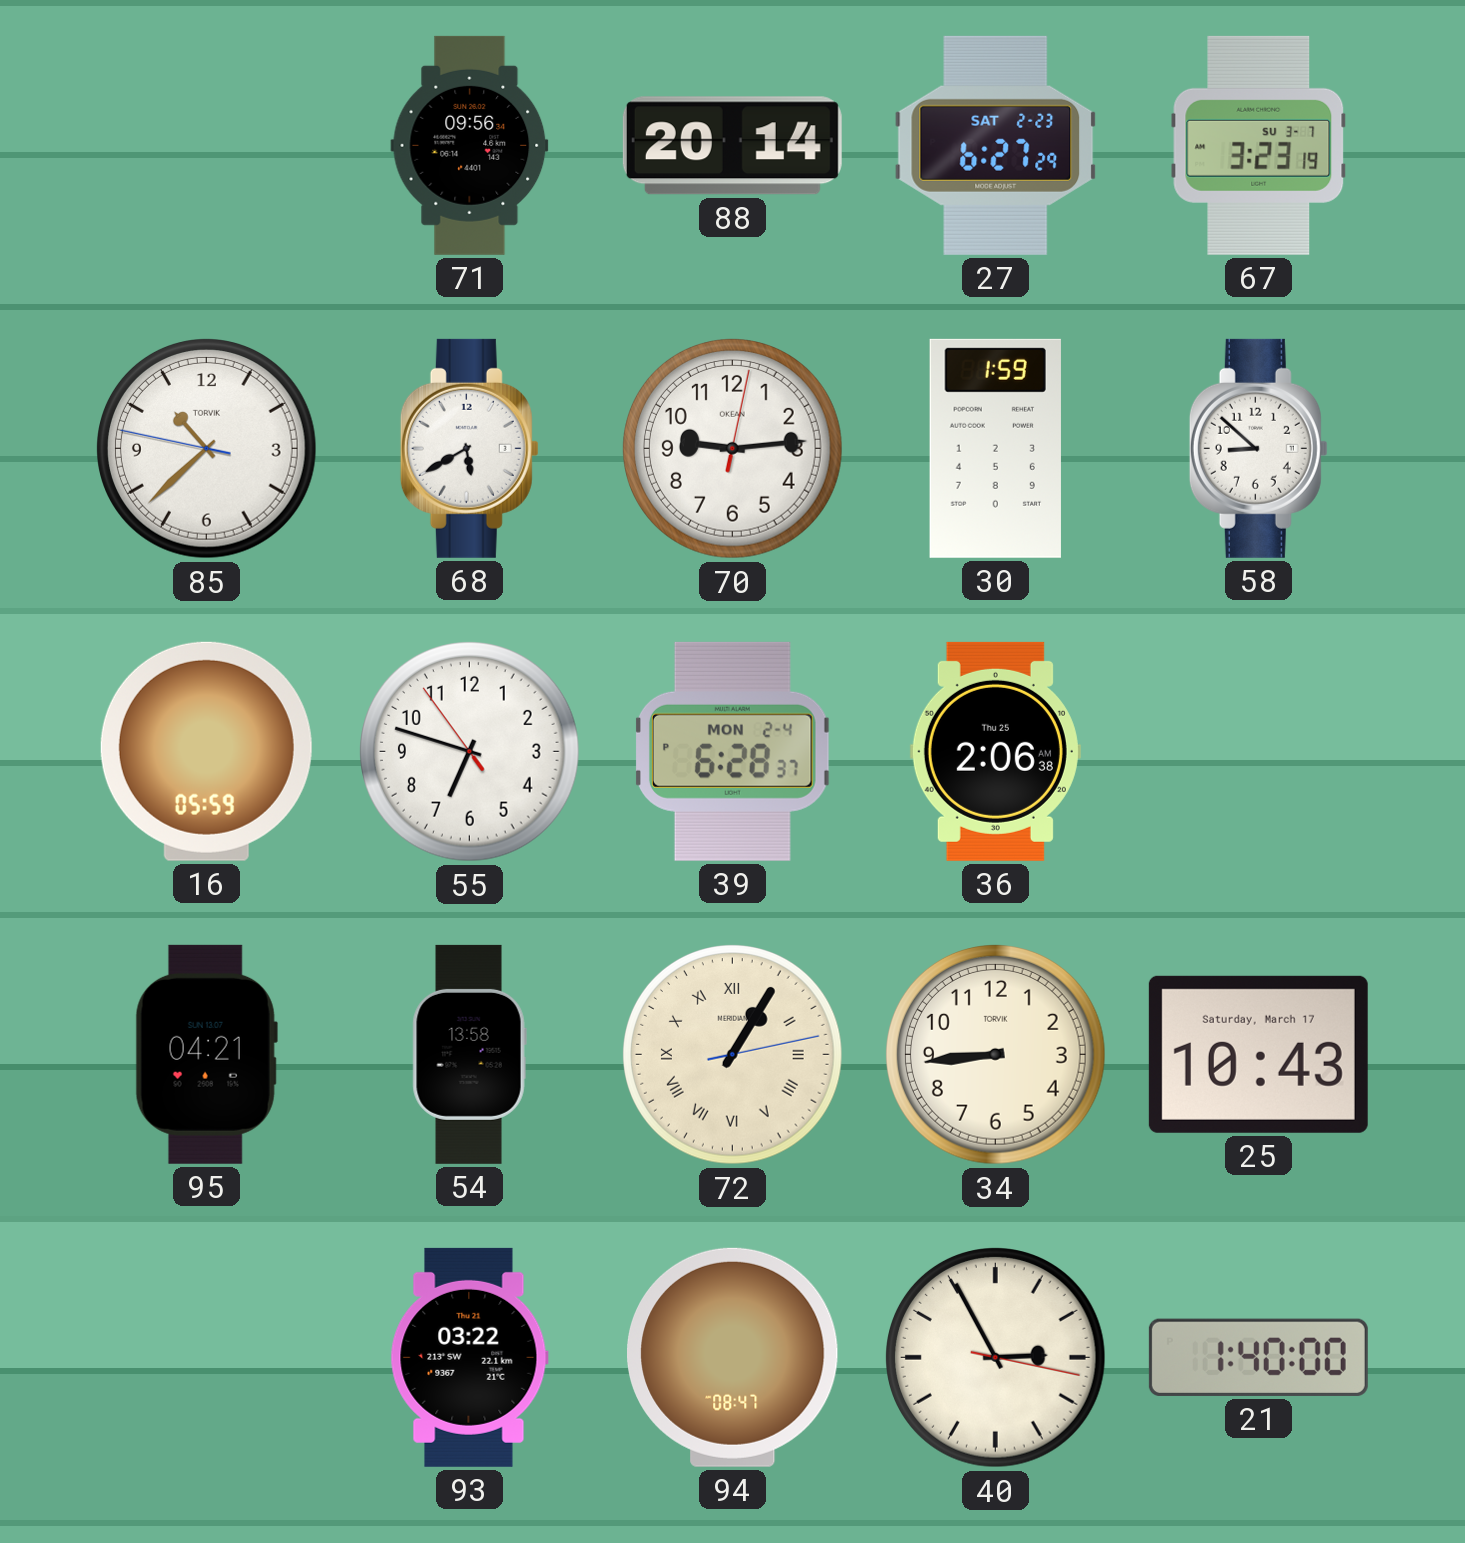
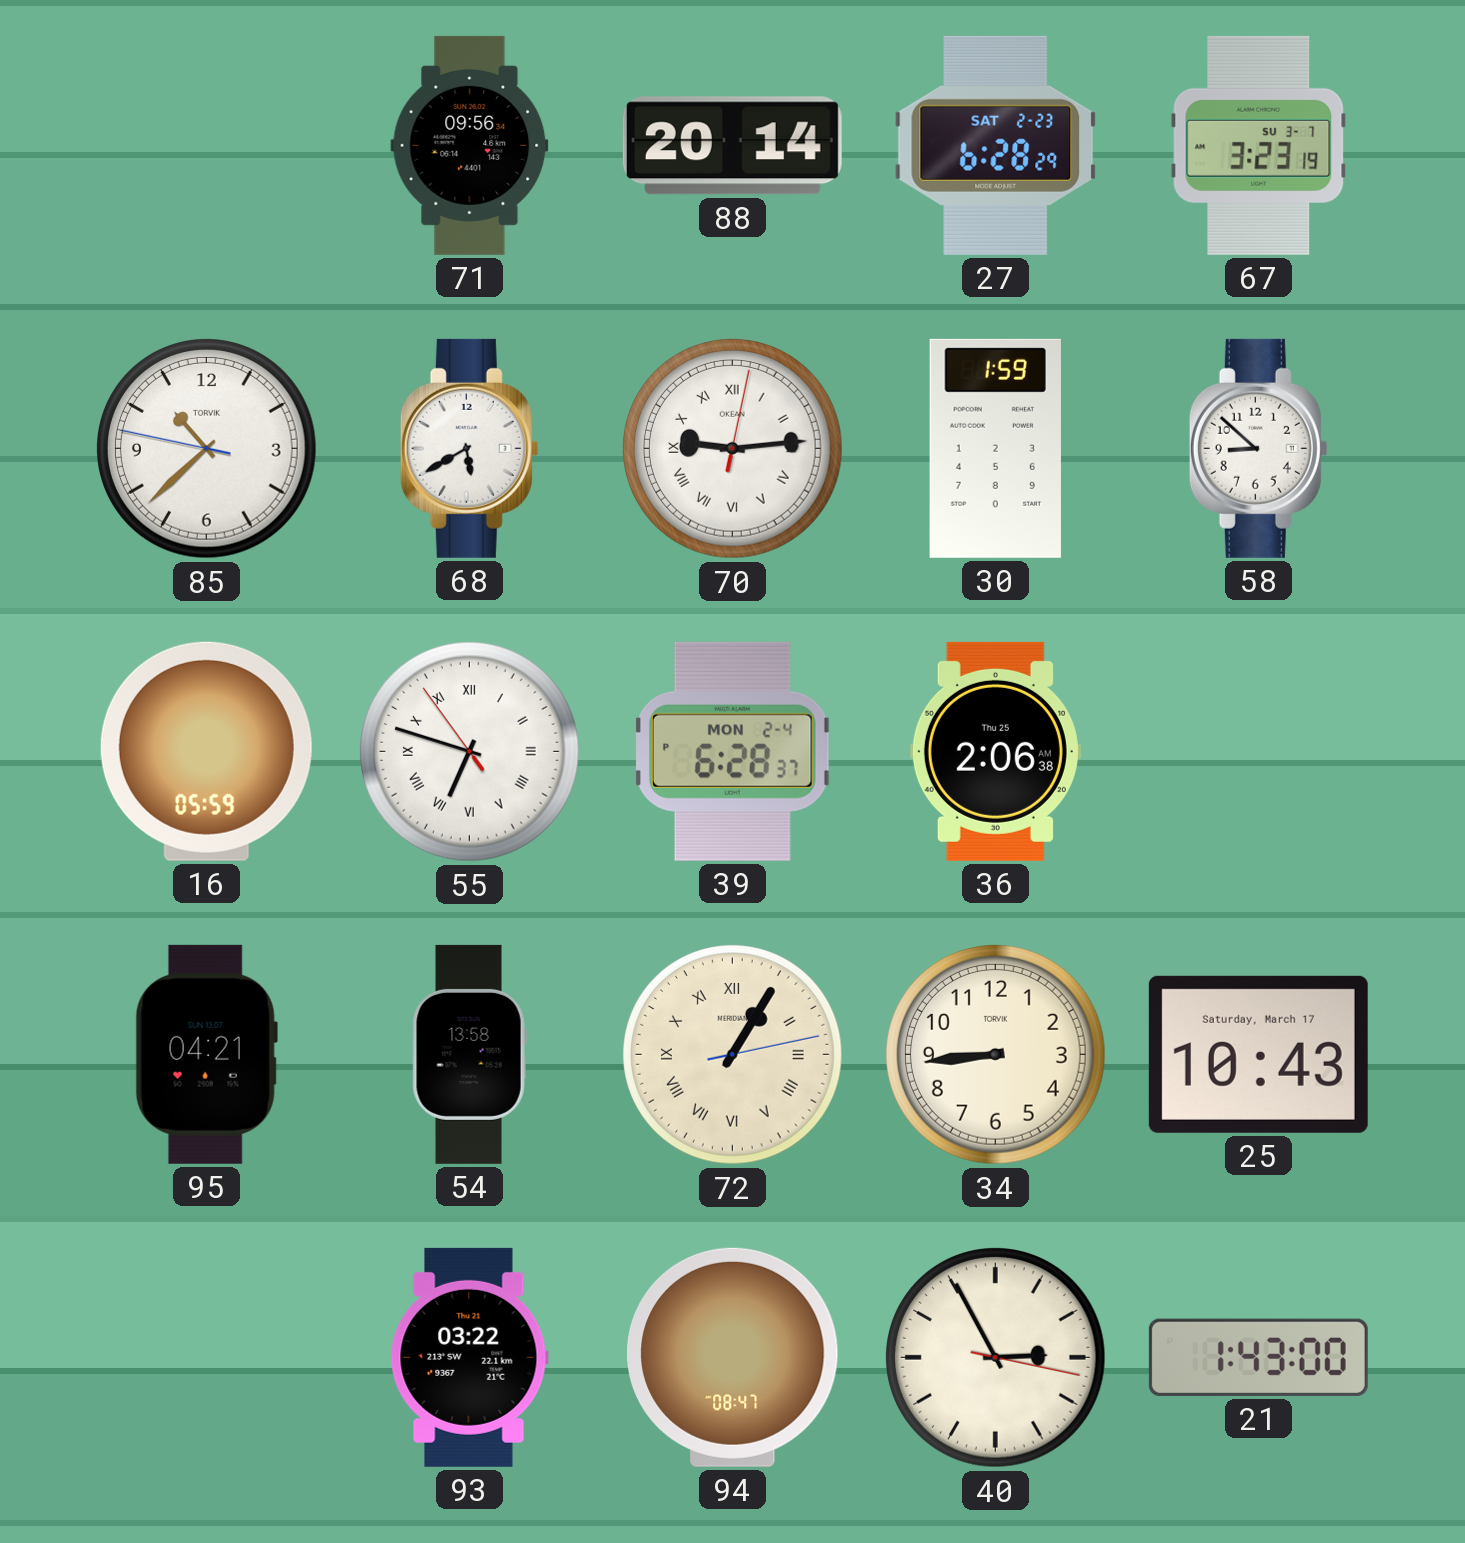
27: 6:27 -> 6:28 (996, 145)
70 numerals: Arabic -> Roman (733, 449)
55 numerals: Arabic -> Roman (470, 752)
21: 1:40 -> 1:43 (1258, 1357)
